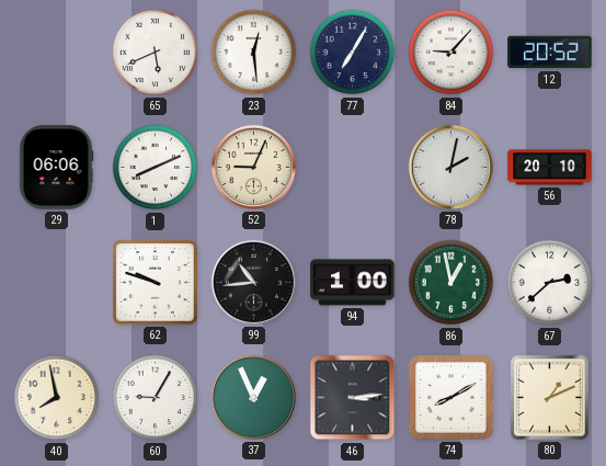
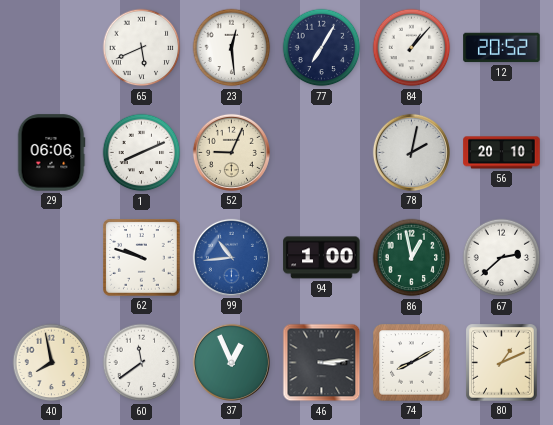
84: 9:07 -> 1:07 (412, 48)
99 dial: black -> blue (231, 257)
60: 9:05 -> 11:39 (142, 363)
